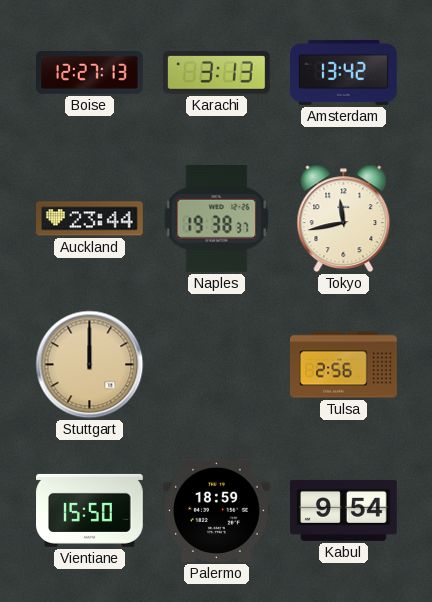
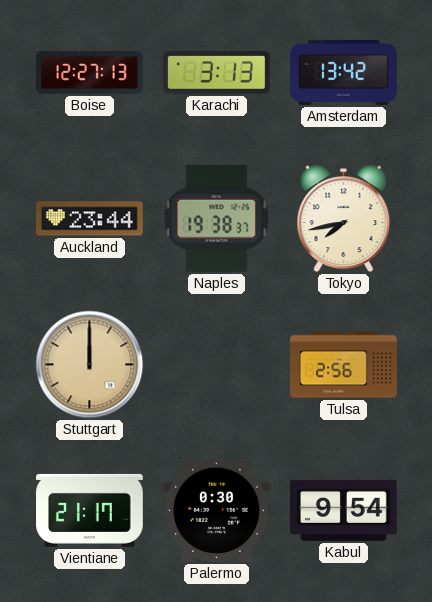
Tokyo: 11:43 -> 7:43 (344, 219)
Vientiane: 15:50 -> 21:17 (90, 510)
Palermo: 18:59 -> 0:30 (217, 510)
